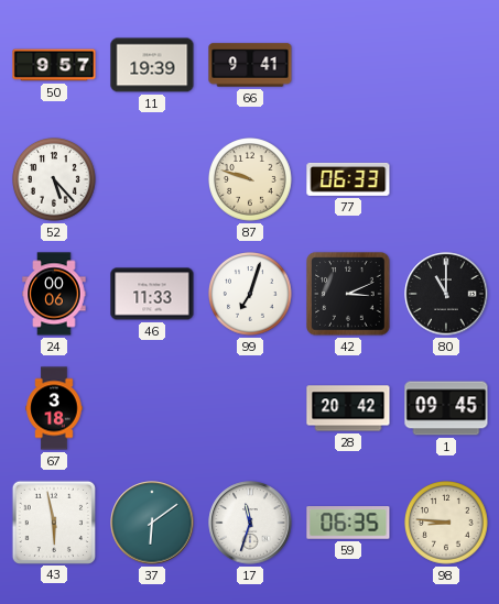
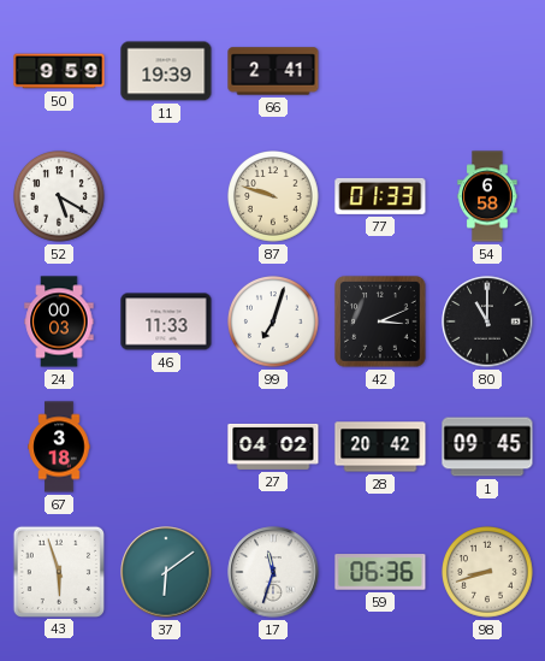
50: 9:57 -> 9:59 (59, 71)
66: 9:41 -> 2:41 (273, 71)
52: 5:23 -> 5:20 (60, 197)
77: 06:33 -> 01:33 (380, 196)
54: none -> 6:58 (487, 196)
24: 00:06 -> 00:03 (59, 321)
27: none -> 04:02 (273, 447)
43: 5:58 -> 5:57 (58, 571)
59: 06:35 -> 06:36 (380, 572)
98: 8:46 -> 8:42 (488, 573)
